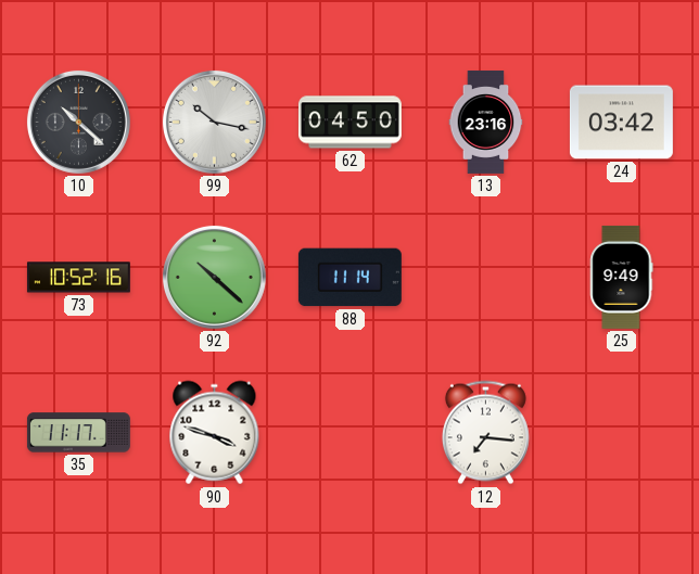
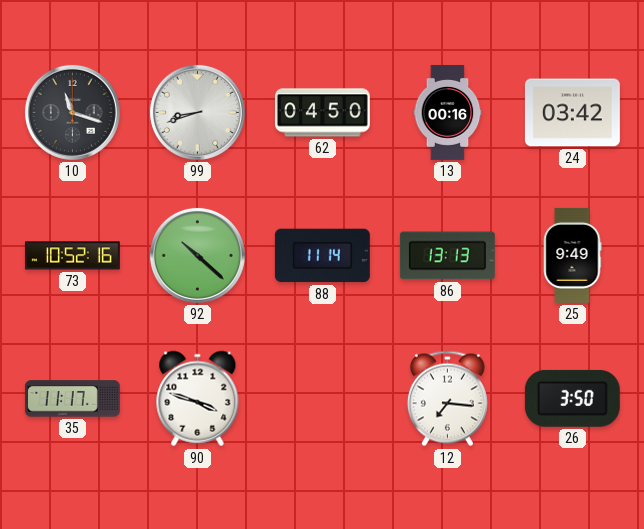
10: 10:22 -> 11:18 (72, 112)
99: 10:17 -> 8:42 (197, 112)
13: 23:16 -> 00:16 (448, 112)
86: none -> 13:13 (447, 256)
26: none -> 3:50 (572, 398)
